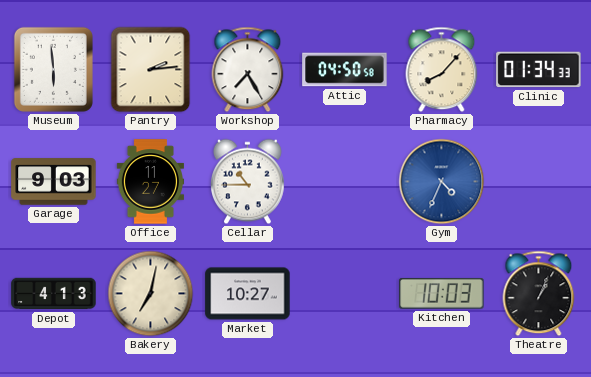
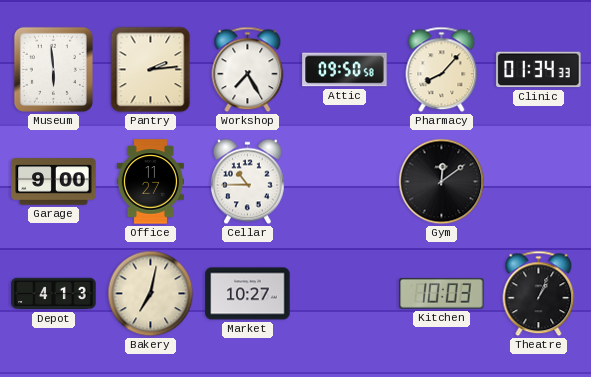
Attic: 04:50 -> 09:50 (345, 70)
Garage: 9:03 -> 9:00 (54, 182)
Gym: 4:34 -> 12:09 (442, 182)
Gym dial: blue -> black (442, 182)
